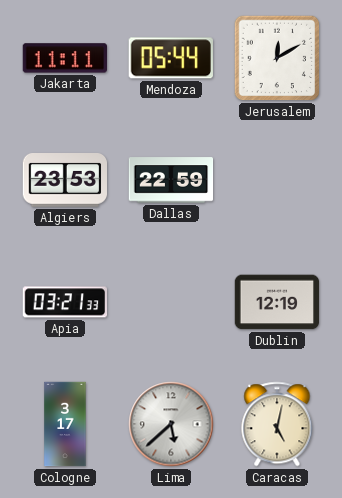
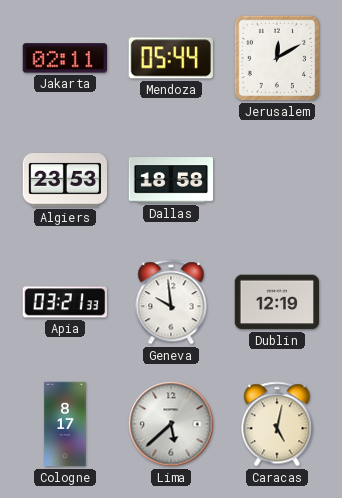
Jakarta: 11:11 -> 02:11 (65, 58)
Dallas: 22:59 -> 18:58 (171, 180)
Geneva: none -> 9:59 (171, 302)
Cologne: 3:17 -> 8:17 (65, 424)
